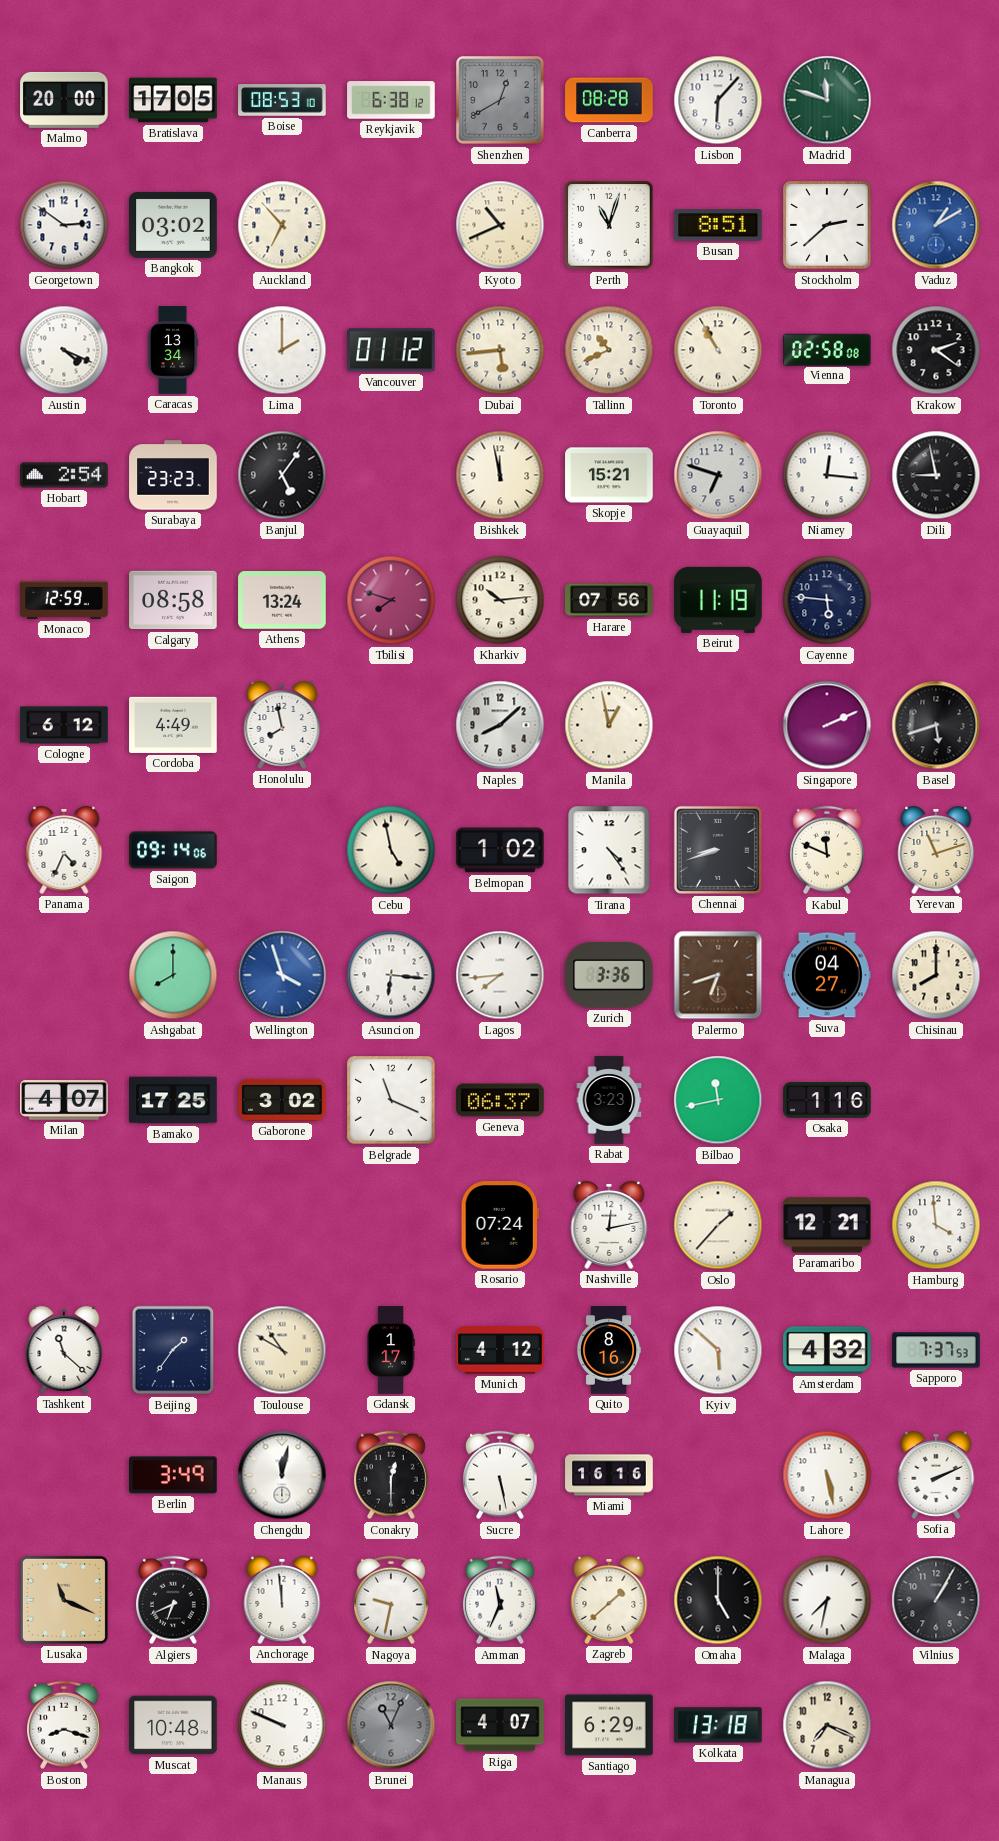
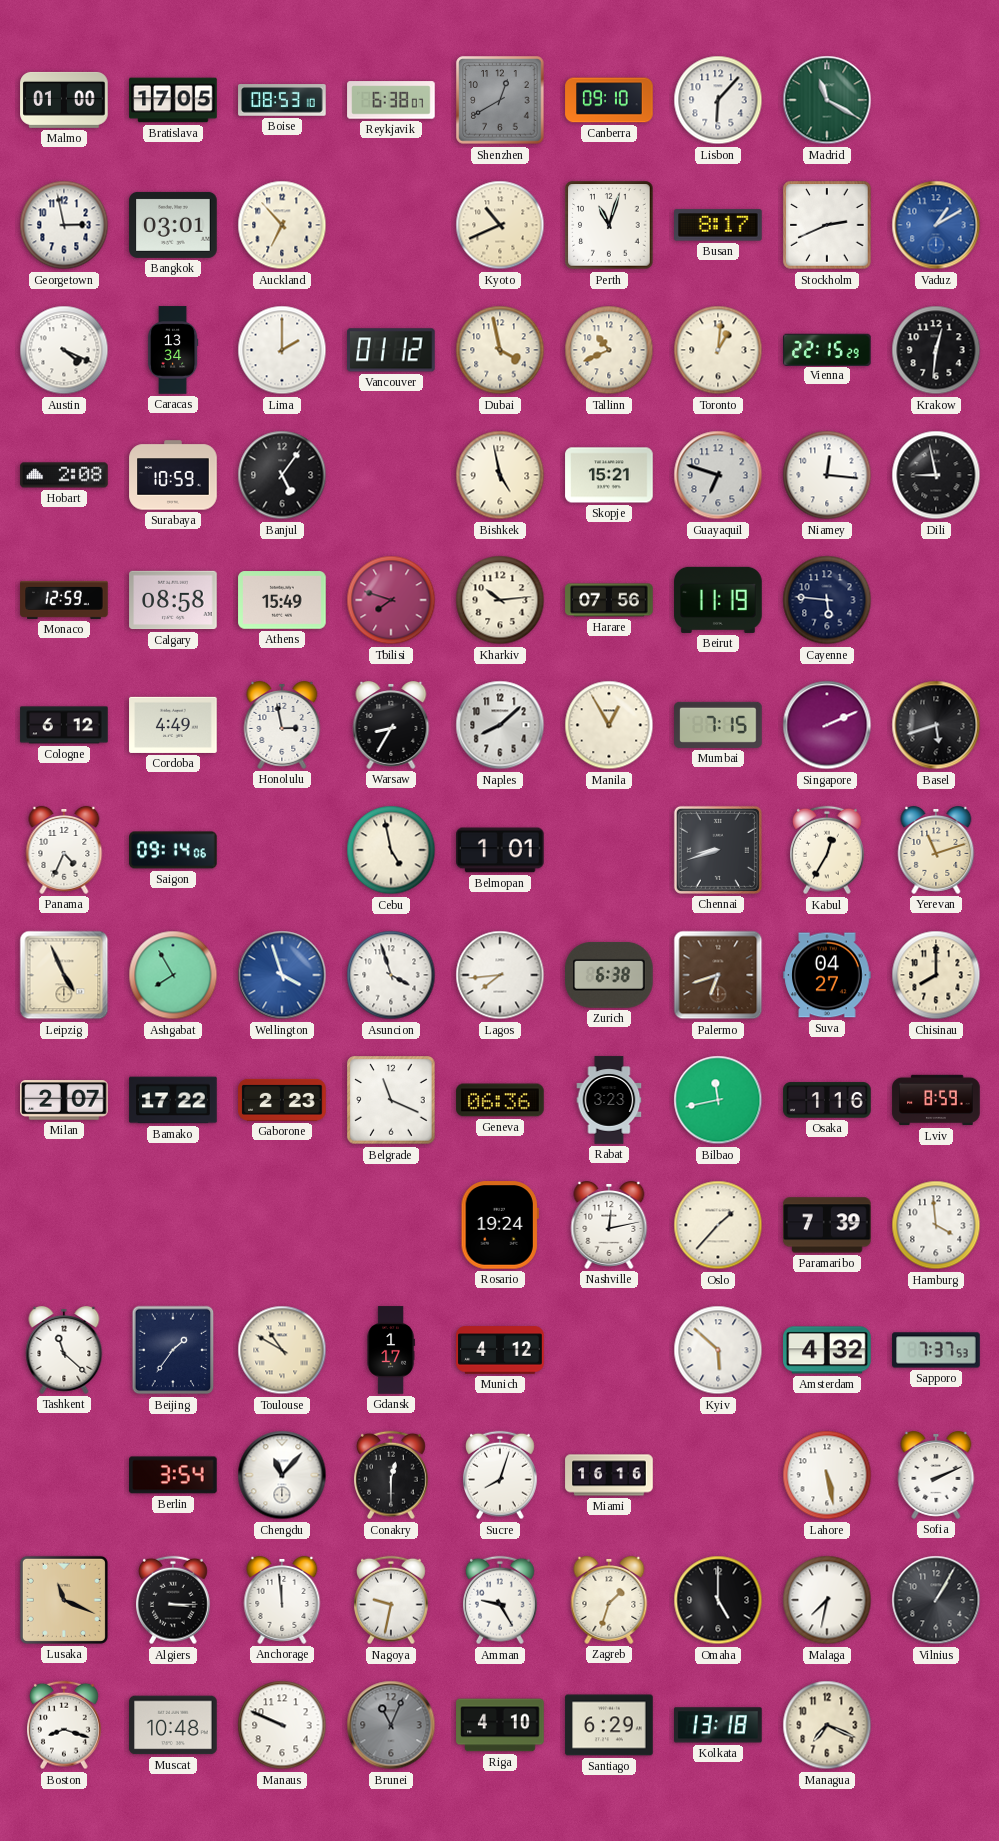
Malmo: 20:00 -> 01:00 (64, 100)
Reykjavik: 6:38:12 -> 6:38:07 (391, 100)
Canberra: 08:28 -> 09:10 (609, 100)
Madrid: 11:48 -> 11:20 (827, 100)
Georgetown: 2:51 -> 2:58 (64, 225)
Bangkok: 03:02 -> 03:01 (173, 225)
Busan: 8:51 -> 8:17 (718, 225)
Stockholm: 2:38 -> 2:41 (827, 225)
Dubai: 5:44 -> 3:58 (500, 350)
Toronto: 10:55 -> 1:01 (718, 350)
Vienna: 02:58 -> 22:15 (827, 349)
Krakow: 2:21 -> 12:31 (936, 350)
Hobart: 2:54 -> 2:08 (64, 475)
Surabaya: 23:23 -> 10:59 (173, 475)
Bishkek: 11:58 -> 4:58 (500, 475)
Athens: 13:24 -> 15:49 (282, 600)
Honolulu: 7:58 -> 2:58 (282, 725)
Warsaw: none -> 8:35 (391, 725)
Manila: 12:58 -> 12:55 (609, 725)
Mumbai: none -> 7:15 (718, 725)
Belmopan: 1:02 -> 1:01 (500, 850)
Tirana: 4:24 -> none (609, 850)
Kabul: 11:49 -> 12:35 (828, 850)
Leipzig: none -> 4:56 (64, 975)
Ashgabat: 8:00 -> 7:55 (173, 975)
Asuncion: 6:16 -> 3:57 (391, 975)
Zurich: 3:36 -> 6:38 (609, 976)
Milan: 4:07 -> 2:07 (64, 1100)
Bamako: 17:25 -> 17:22 (173, 1100)
Gaborone: 3:02 -> 2:23 (282, 1100)
Geneva: 06:37 -> 06:36 (500, 1100)
Lviv: none -> 8:59 (936, 1100)
Rosario: 07:24 -> 19:24 (500, 1225)
Paramaribo: 12:21 -> 7:39 (827, 1225)
Quito: 8:16 -> none (609, 1350)
Berlin: 3:49 -> 3:54 (173, 1475)
Chengdu: 12:02 -> 11:07 (282, 1475)
Sucre: 5:28 -> 8:03 (501, 1475)
Algiers: 6:41 -> 3:15 (174, 1600)
Amman: 11:34 -> 9:25 (501, 1600)
Zagreb: 1:38 -> 1:33 (609, 1600)
Riga: 4:07 -> 4:10 (500, 1725)
